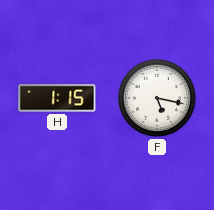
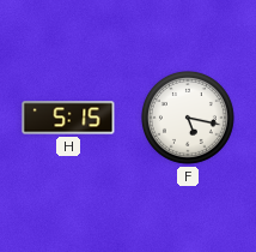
H: 1:15 -> 5:15 (68, 118)
